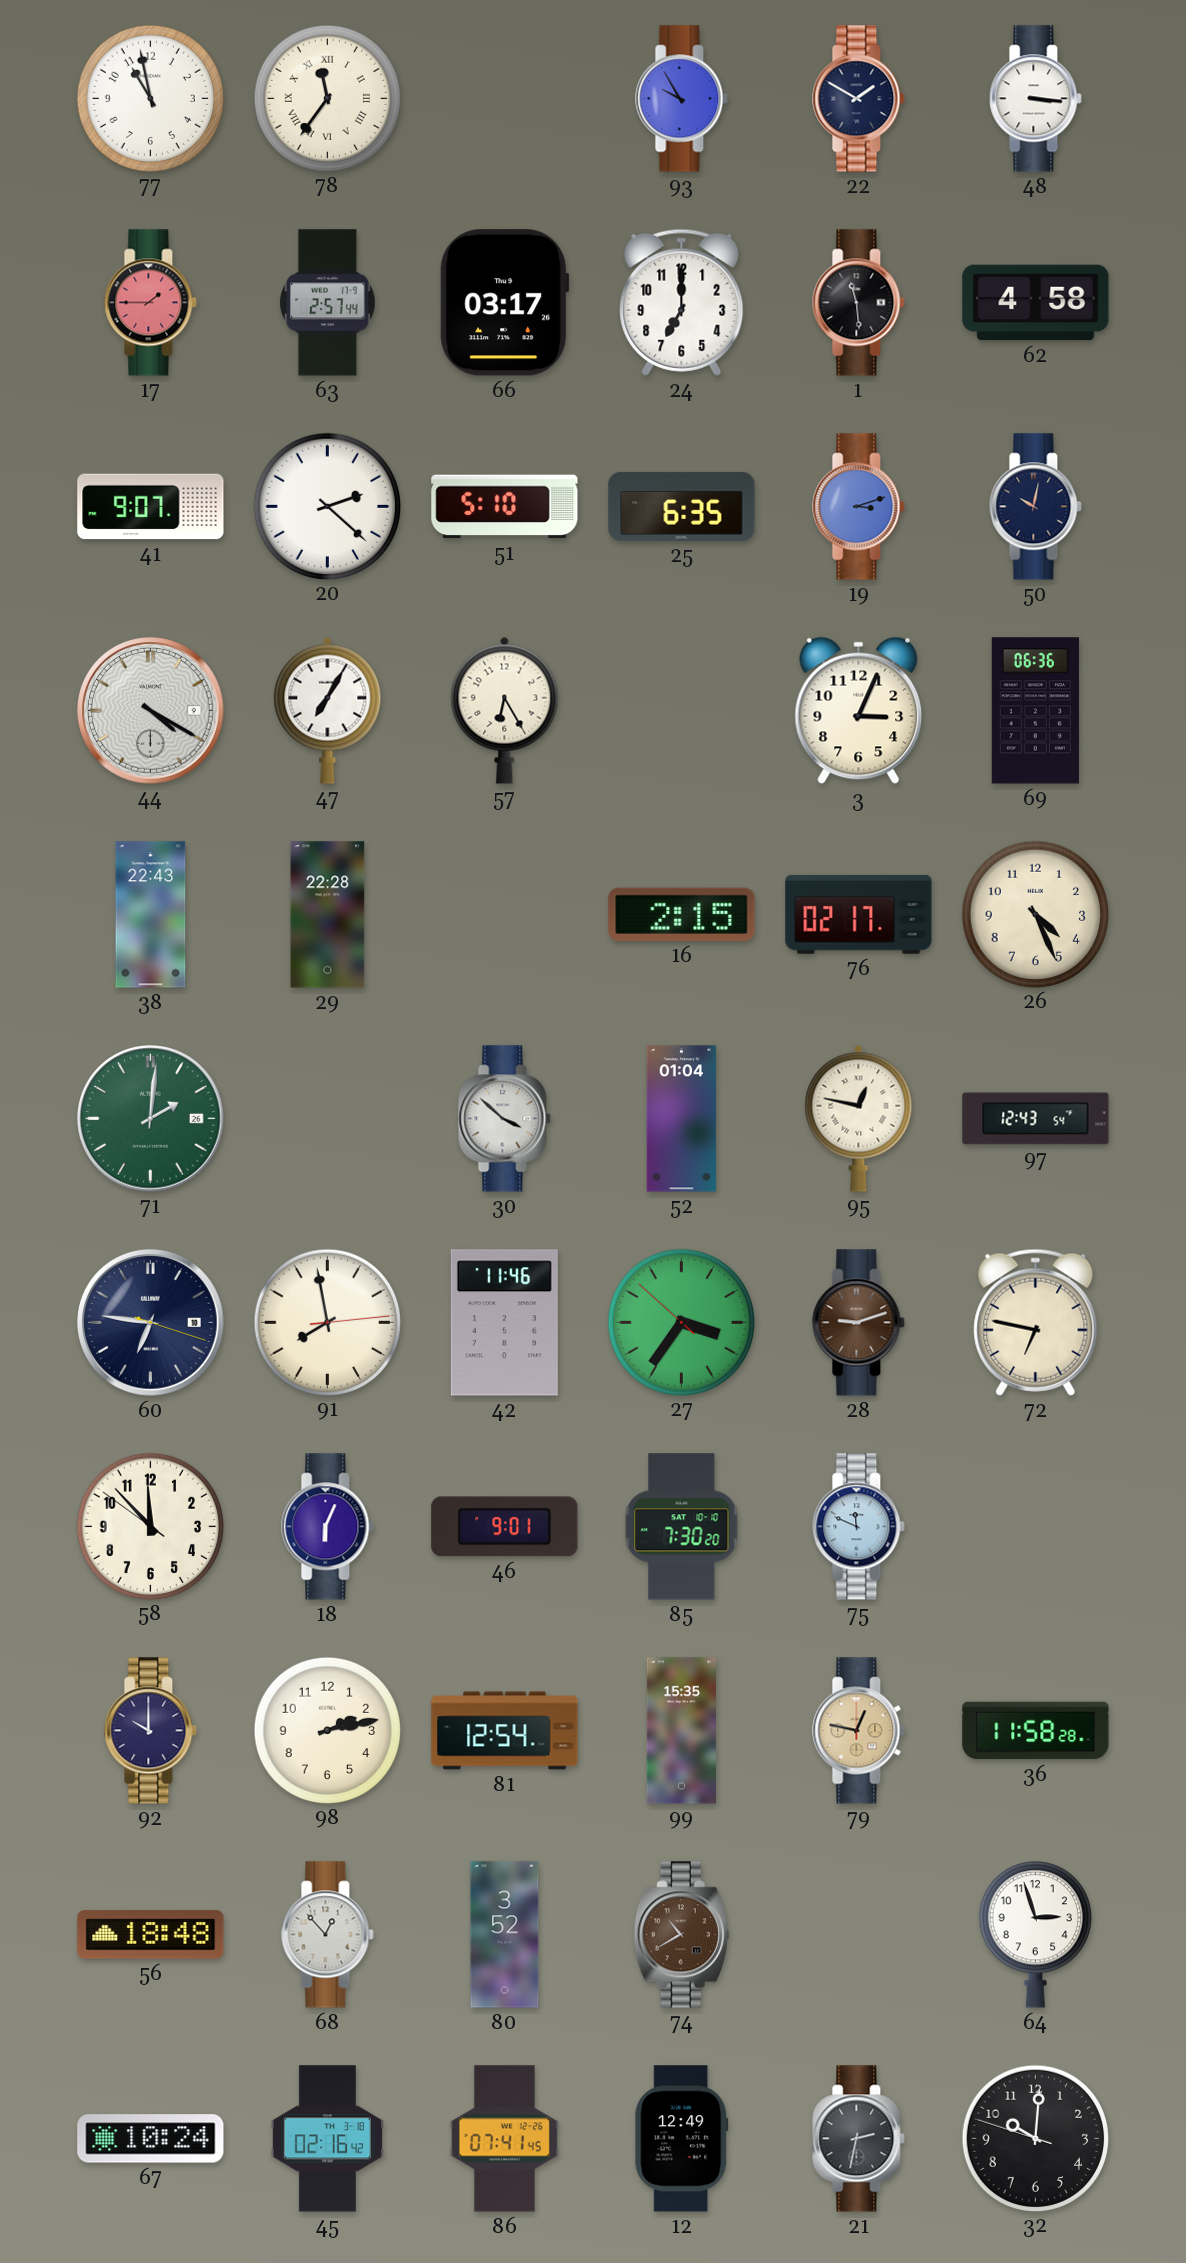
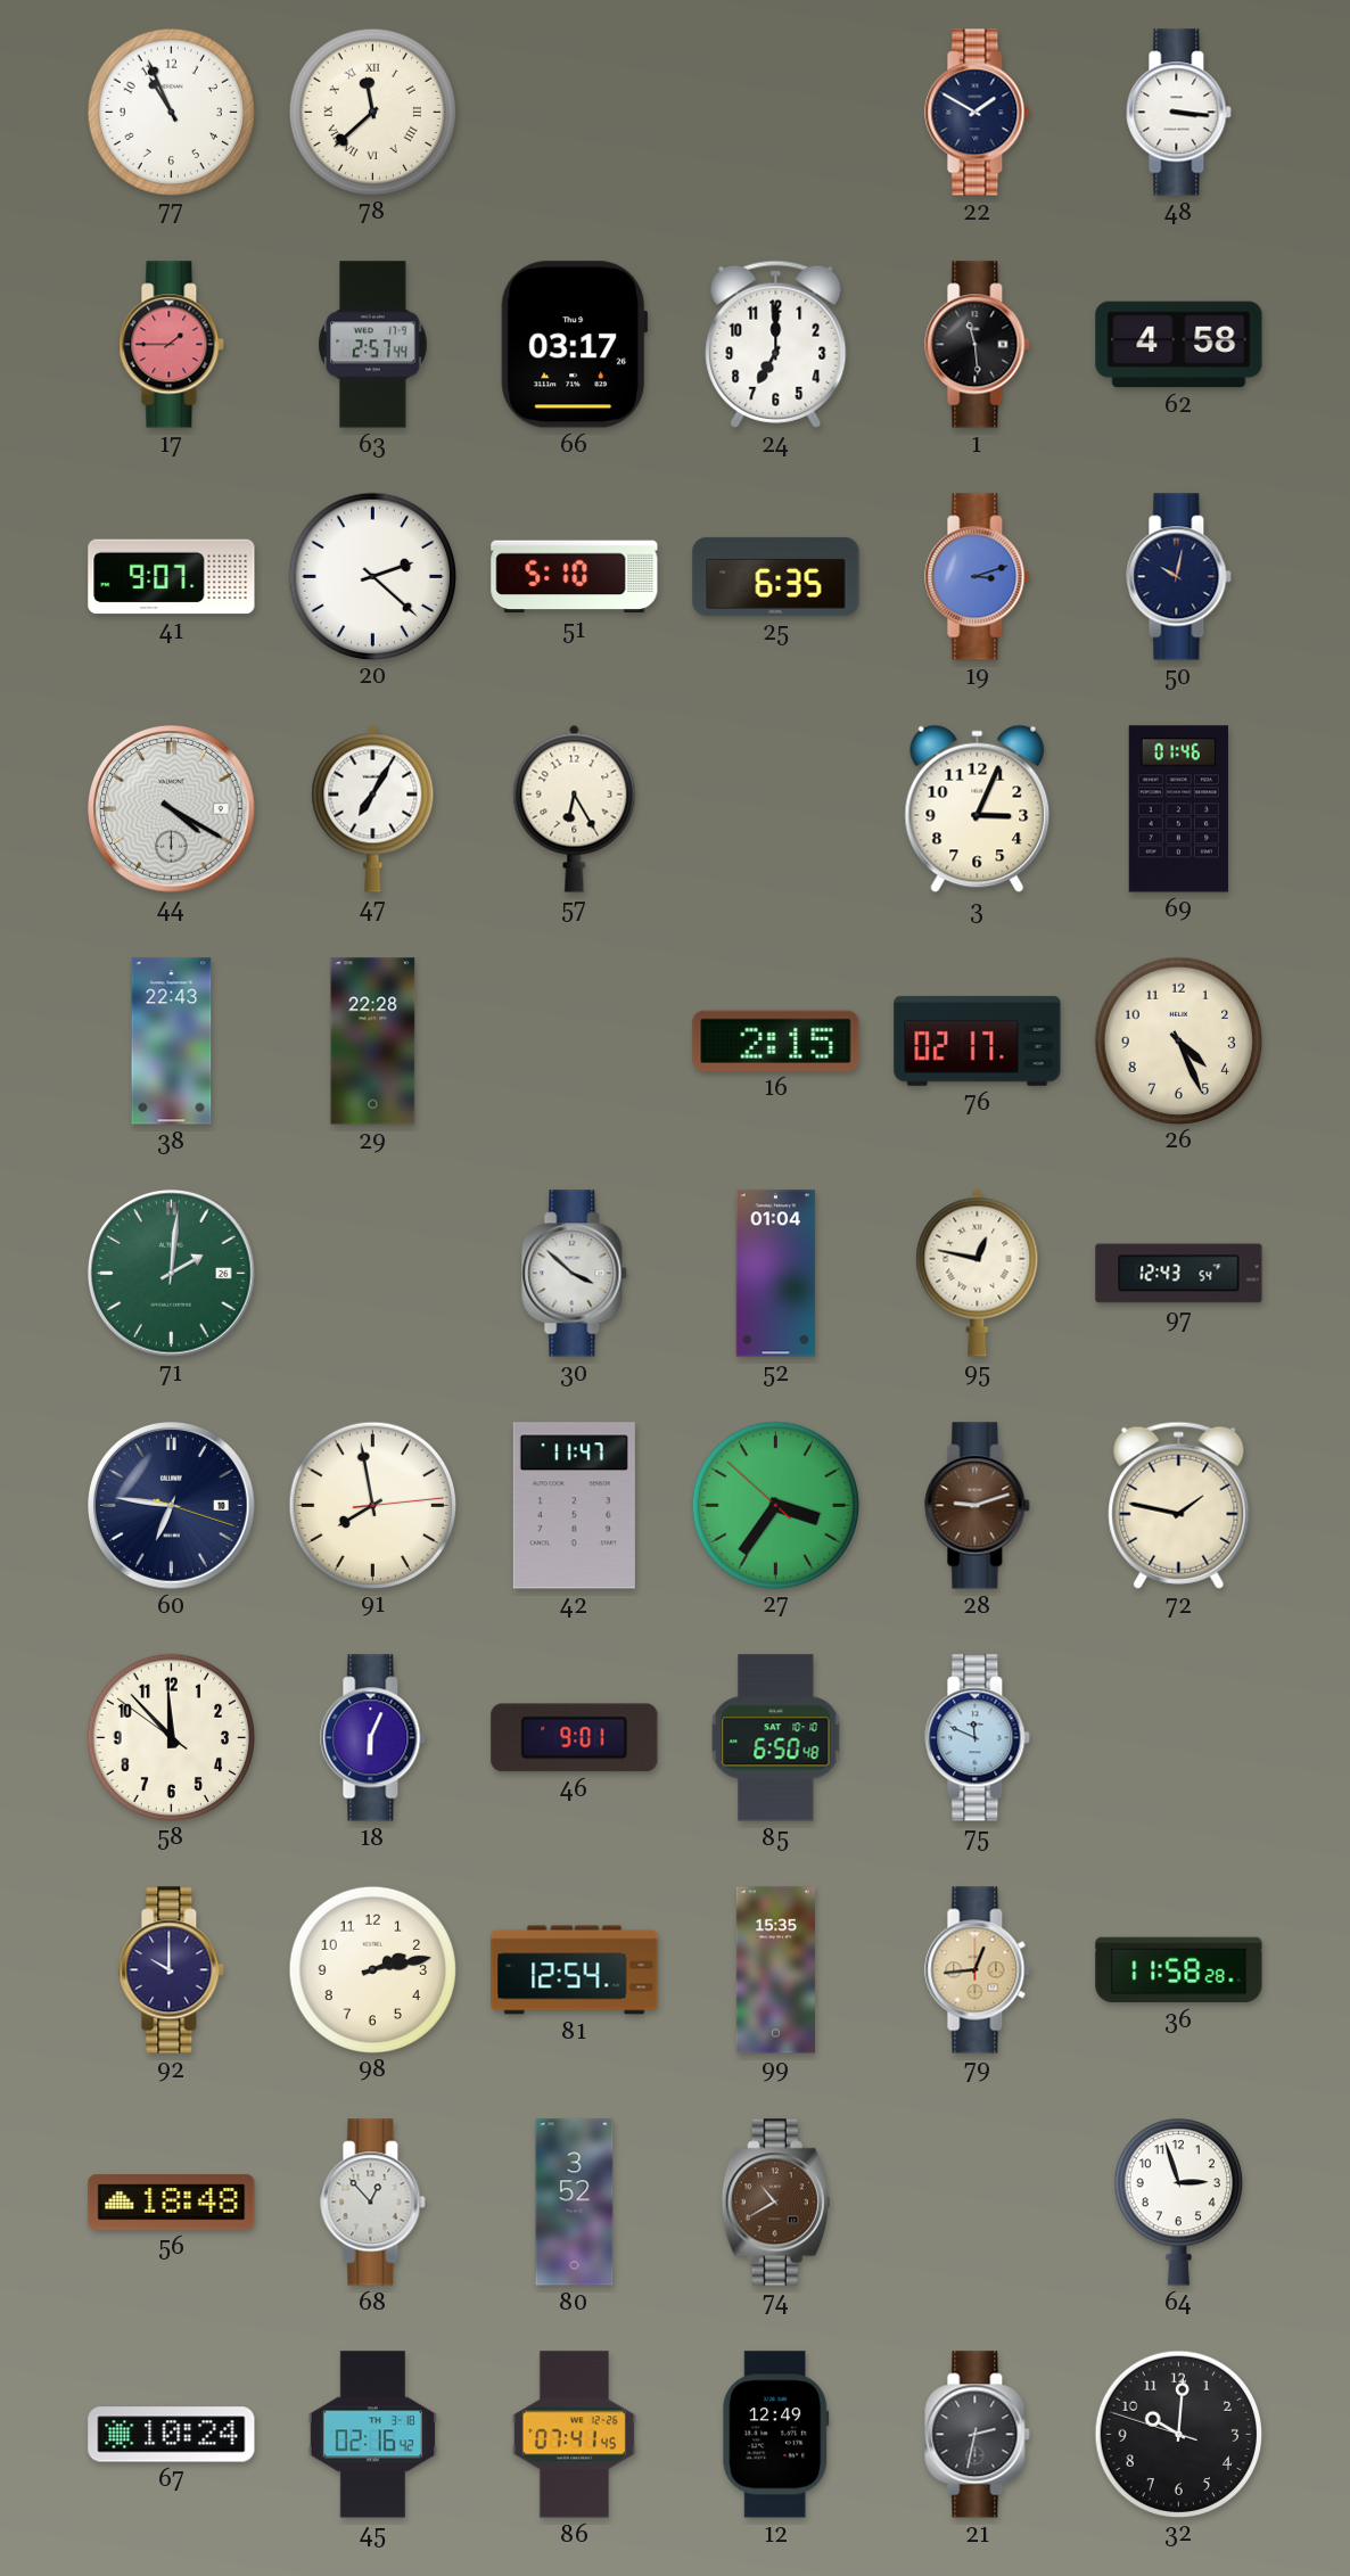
77: 10:58 -> 10:56 (171, 112)
78: 11:36 -> 11:38 (372, 112)
93: 9:55 -> none (682, 99)
69: 06:36 -> 01:46 (1178, 809)
42: 11:46 -> 11:47 (574, 1506)
72: 6:47 -> 1:47 (1179, 1505)
85: 7:30 -> 6:50 (776, 1738)
79: 12:47 -> 12:44 (978, 1970)
